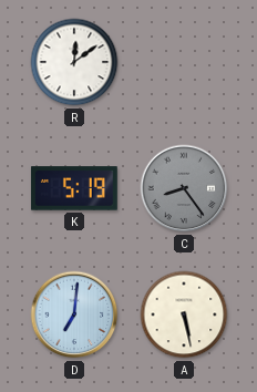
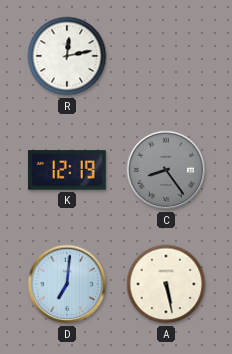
R: 12:09 -> 12:13 (67, 56)
K: 5:19 -> 12:19 (67, 170)
